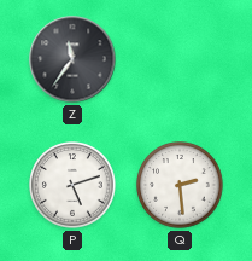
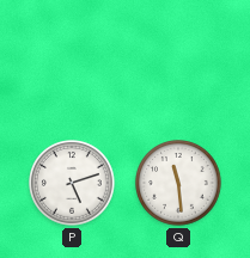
Z: 11:36 -> none (72, 59)
Q: 2:29 -> 11:29 (178, 183)
